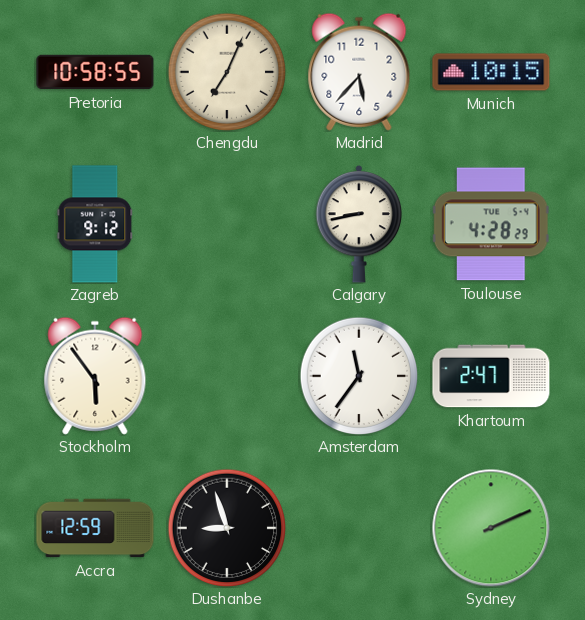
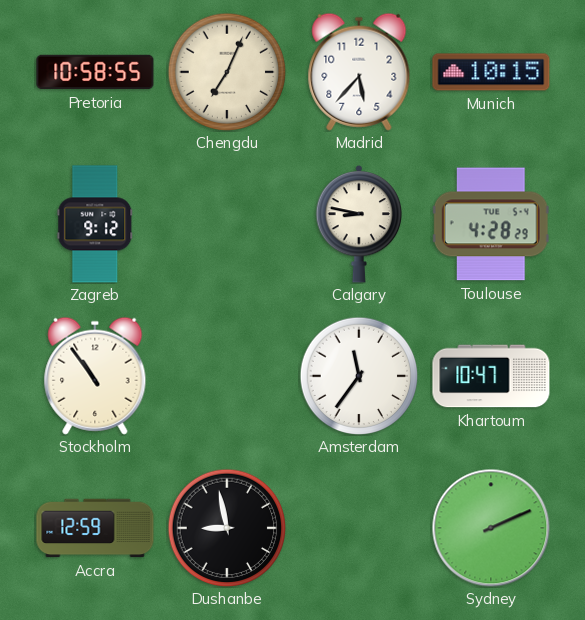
Calgary: 8:43 -> 8:47 (359, 224)
Stockholm: 5:54 -> 10:54 (95, 376)
Khartoum: 2:47 -> 10:47 (491, 376)
Dushanbe: 8:57 -> 8:58 (227, 528)
